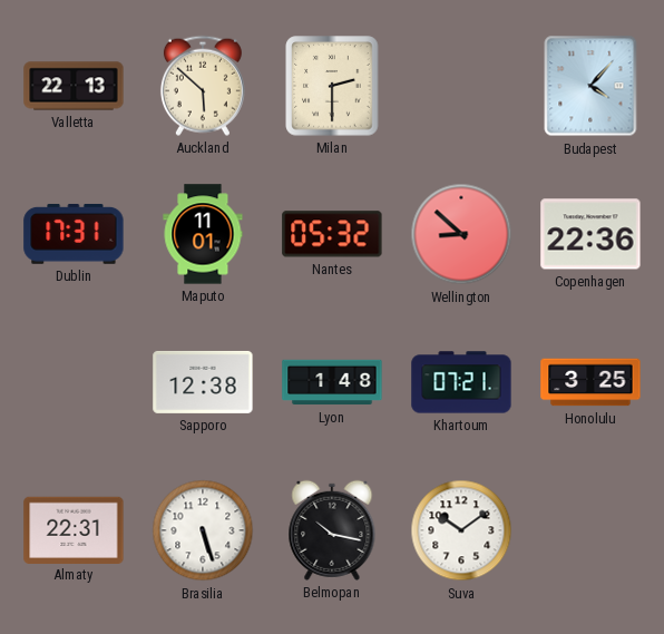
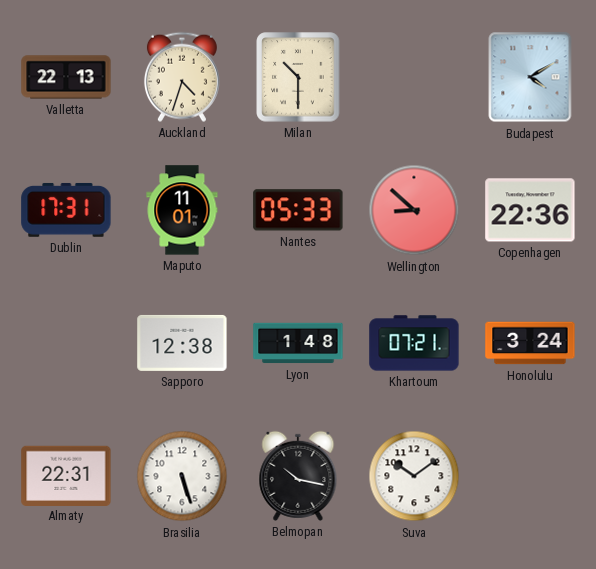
Auckland: 5:52 -> 4:33 (182, 77)
Milan: 2:30 -> 10:30 (298, 77)
Budapest: 4:07 -> 4:10 (530, 77)
Nantes: 05:32 -> 05:33 (298, 210)
Honolulu: 3:25 -> 3:24 (530, 343)
